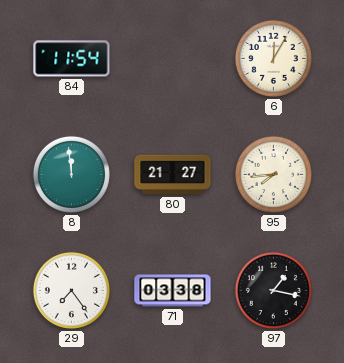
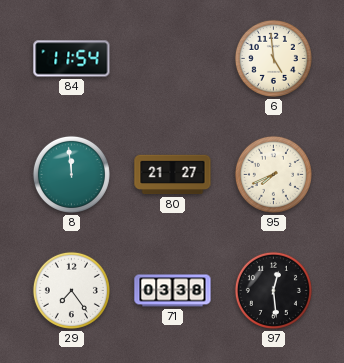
6: 12:05 -> 4:59 (273, 58)
95: 7:44 -> 7:41 (273, 174)
97: 1:17 -> 12:29 (273, 290)
